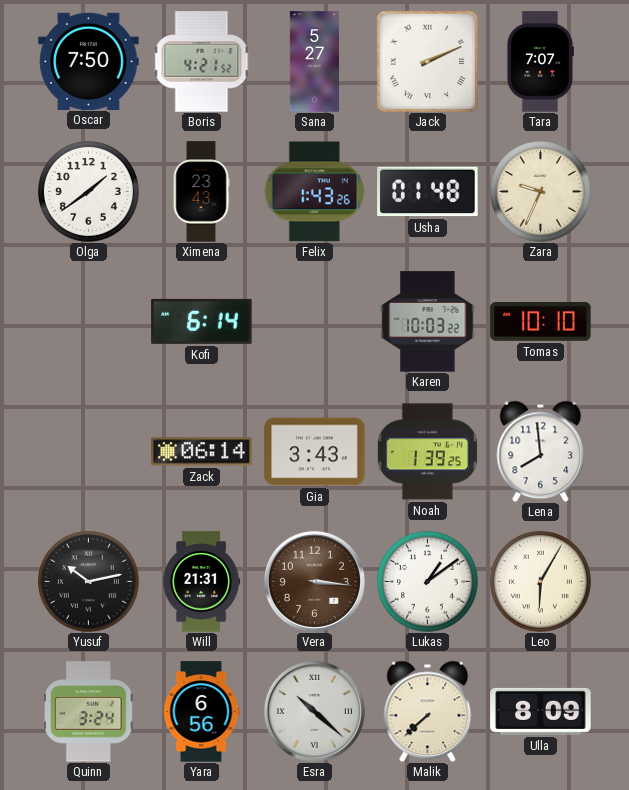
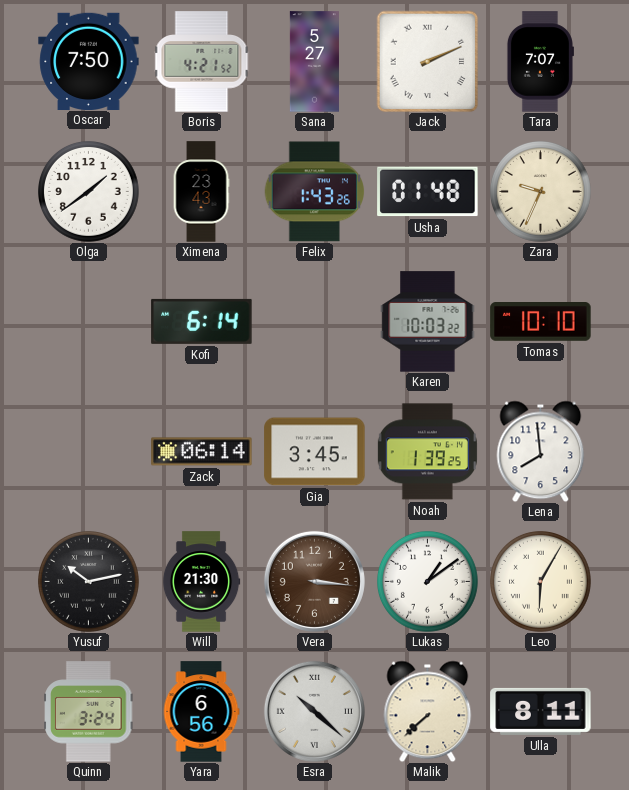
Gia: 3:43 -> 3:45 (315, 452)
Will: 21:31 -> 21:30 (201, 582)
Ulla: 8:09 -> 8:11 (541, 711)
